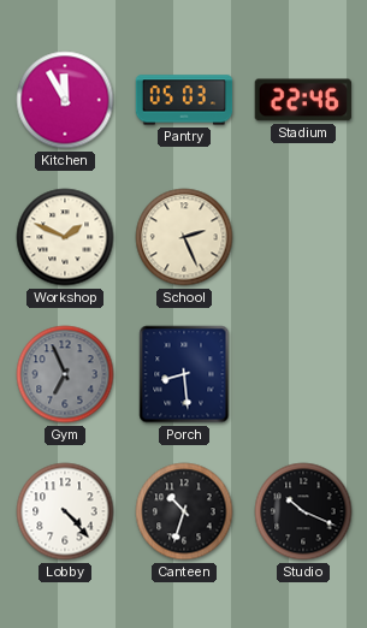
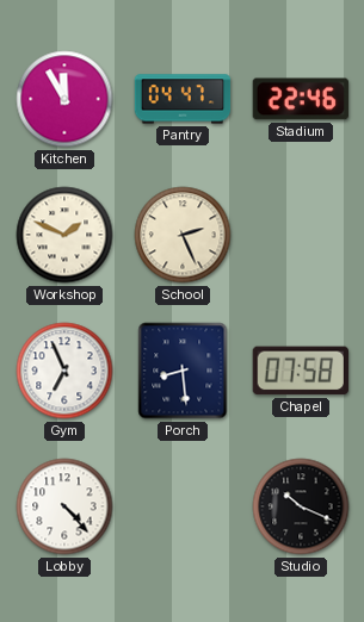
Pantry: 05:03 -> 04:47 (183, 99)
Gym dial: grey -> white (64, 371)
Chapel: none -> 07:58 (301, 371)
Canteen: 10:33 -> none (184, 511)
